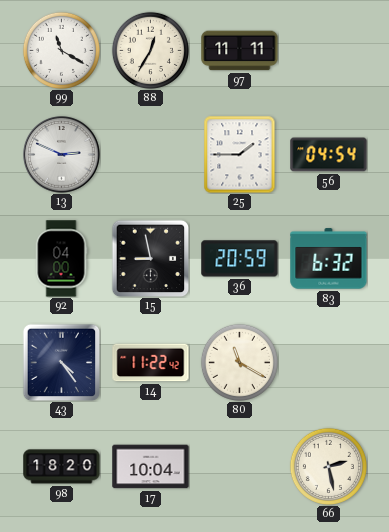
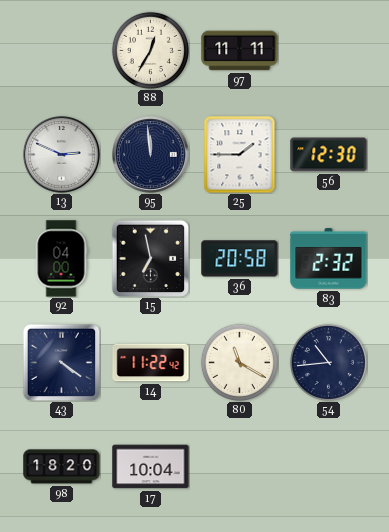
99: 11:20 -> none (61, 50)
95: none -> 11:59 (151, 155)
56: 04:54 -> 12:30 (329, 155)
15: 8:58 -> 6:58 (150, 258)
36: 20:59 -> 20:58 (240, 259)
83: 6:32 -> 2:32 (329, 259)
43: 4:24 -> 4:21 (61, 362)
54: none -> 10:44 (328, 362)
66: 2:28 -> none (328, 466)
